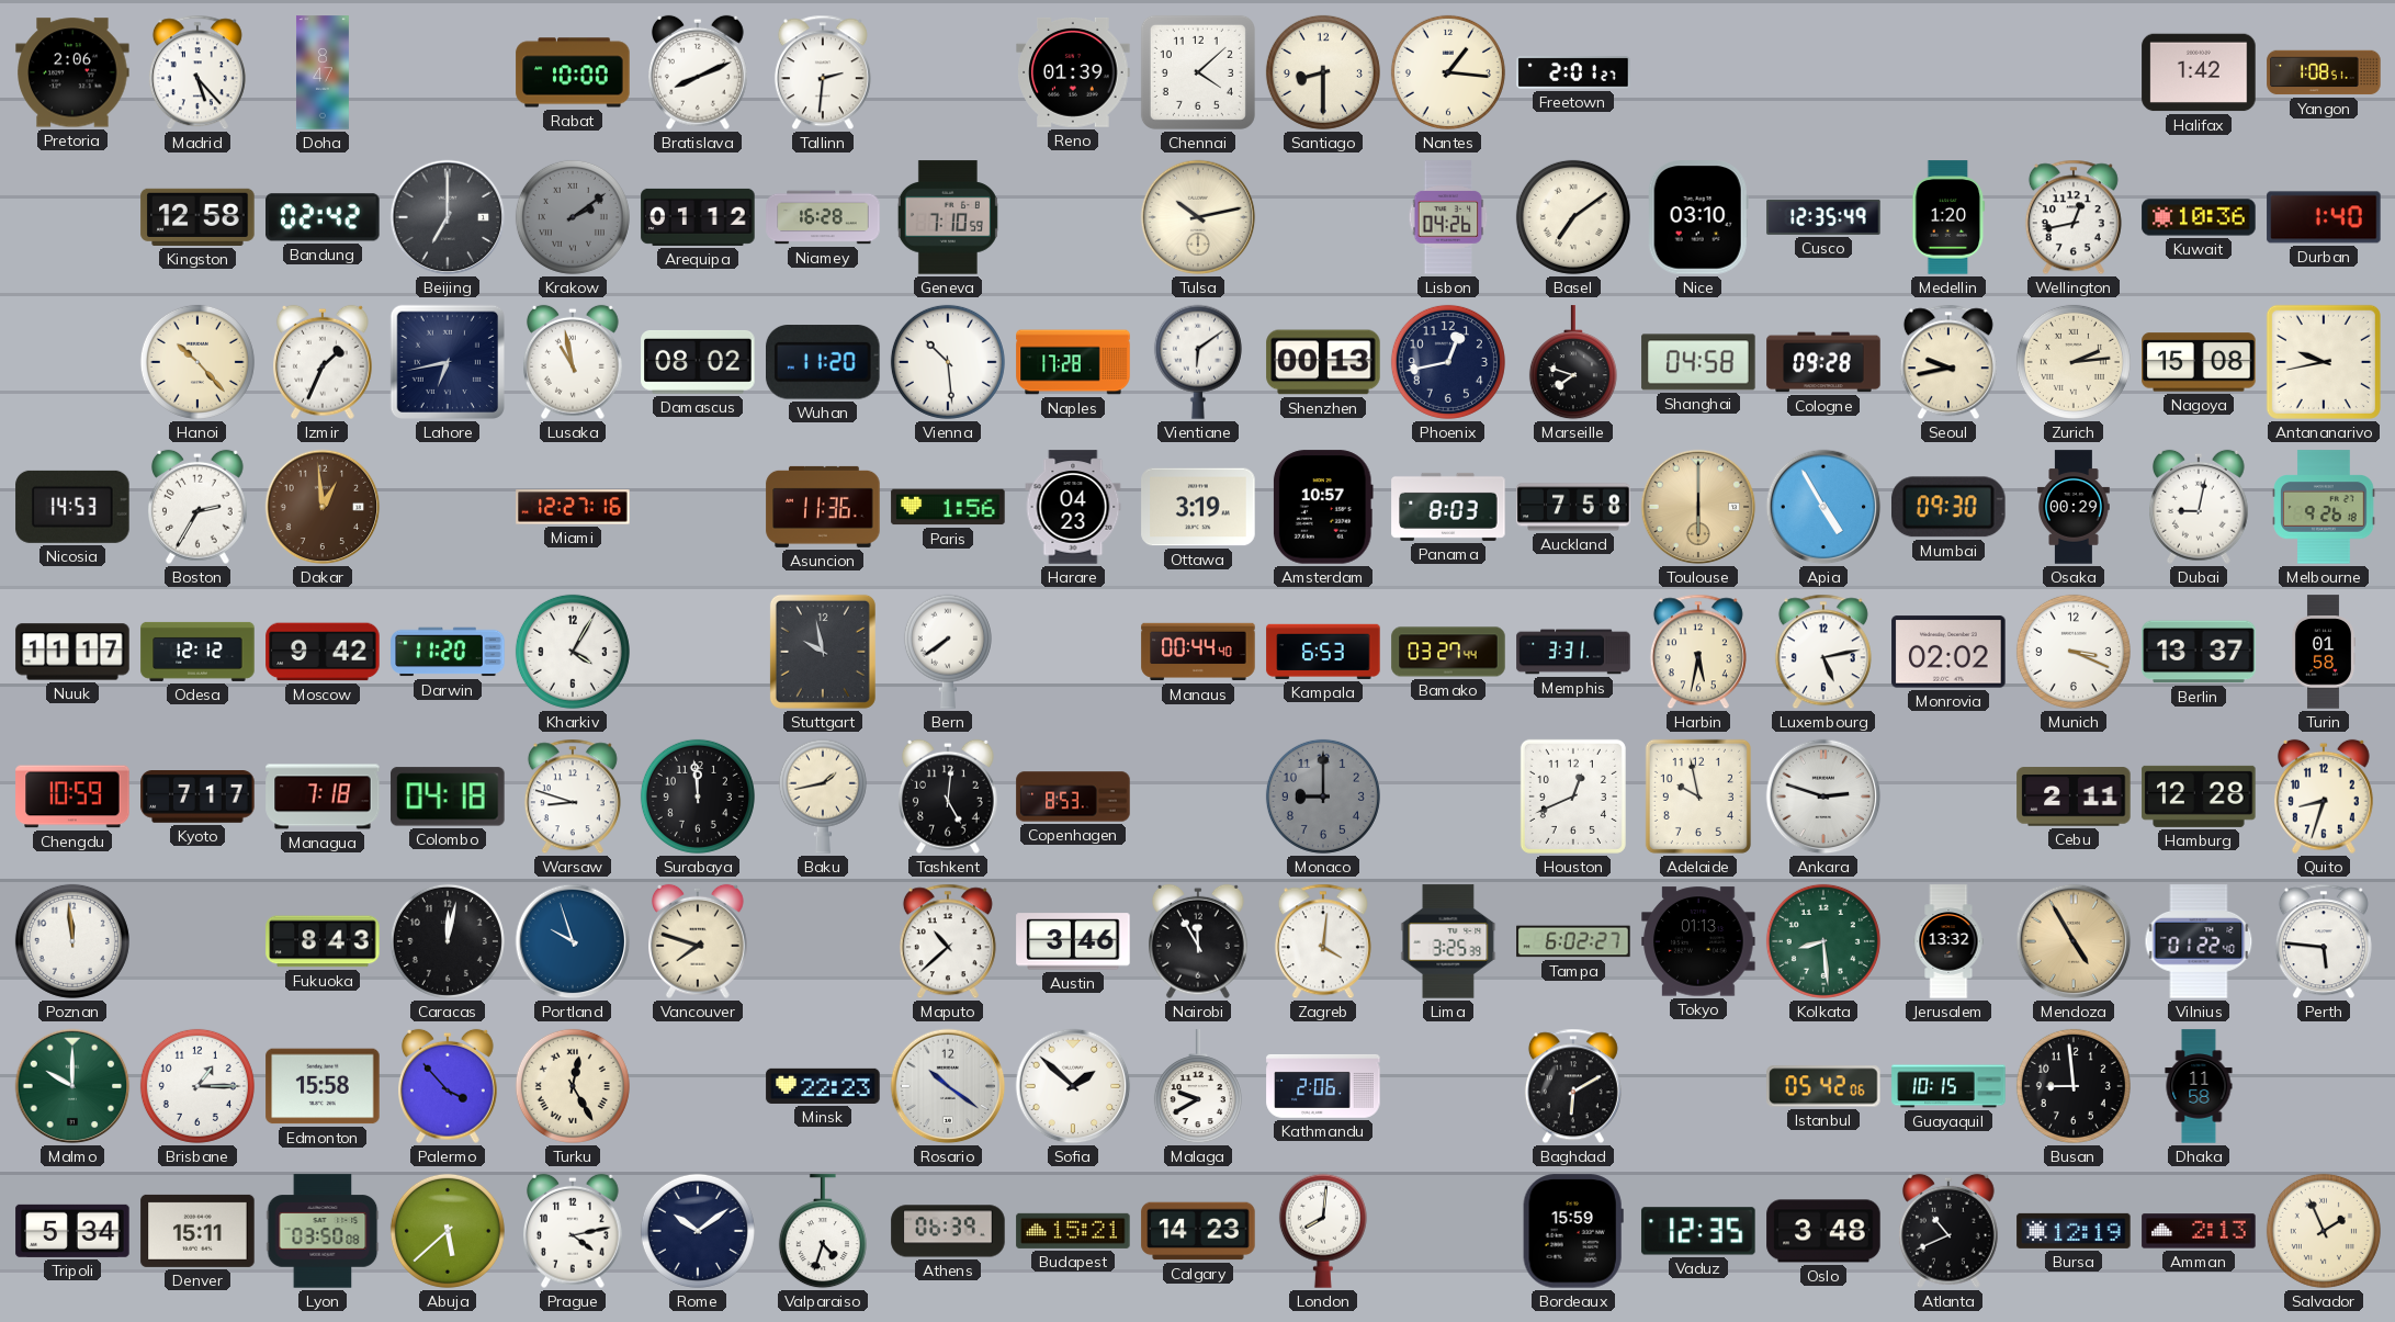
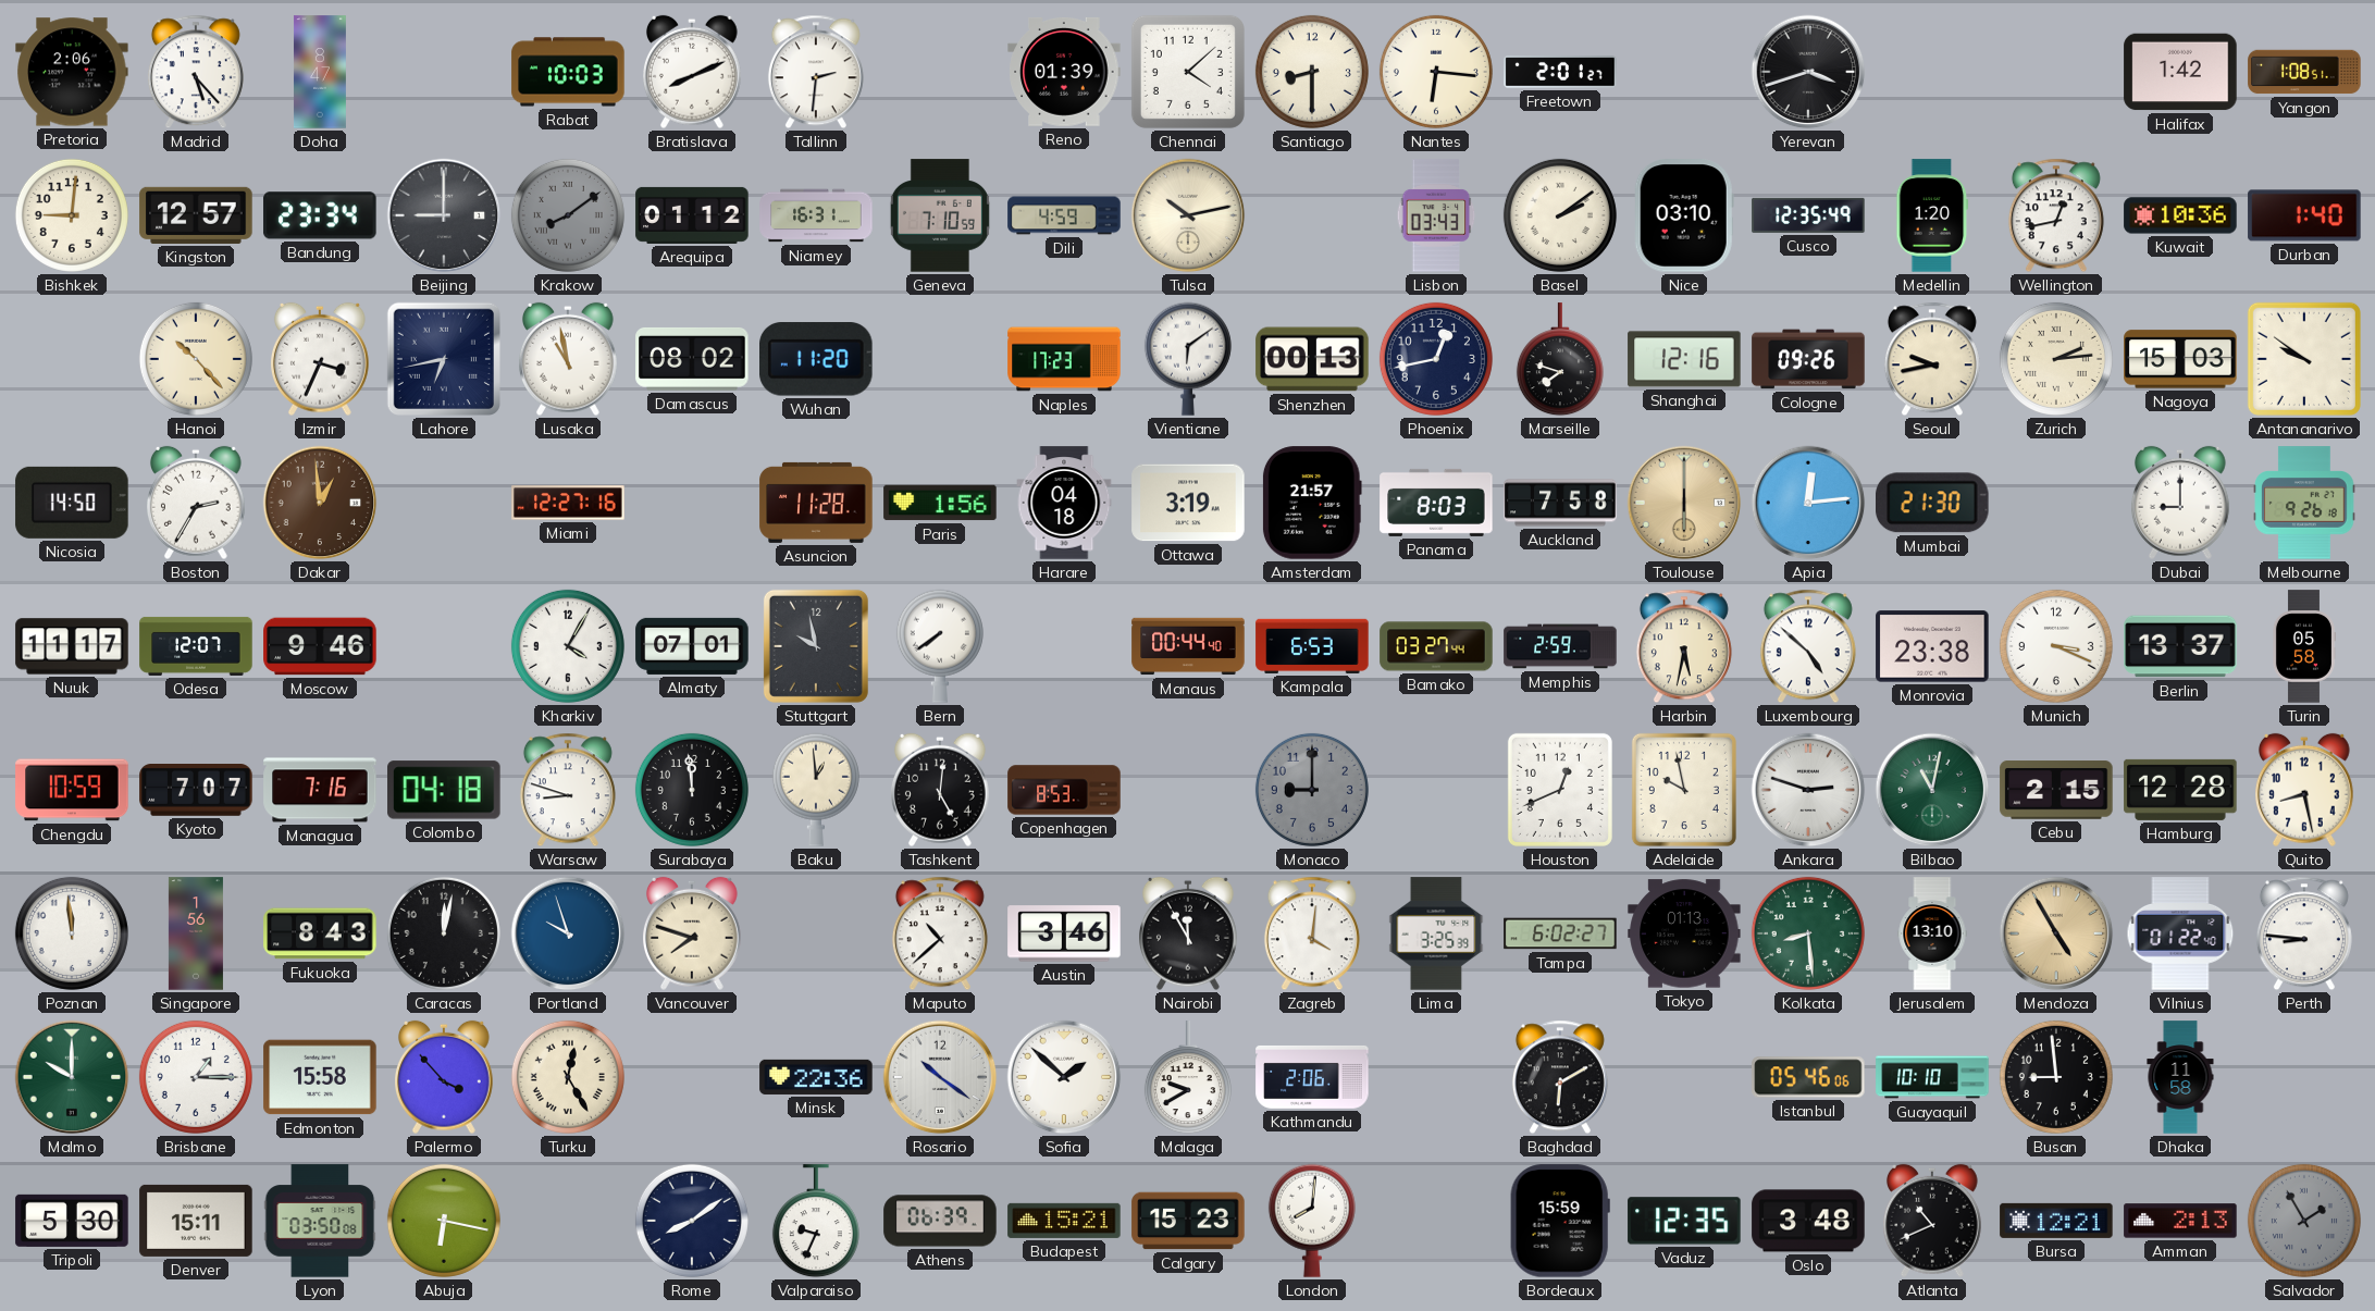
Rabat: 10:00 -> 10:03 (568, 72)
Nantes: 1:16 -> 6:16 (1436, 72)
Yerevan: none -> 3:42 (1808, 72)
Bishkek: none -> 9:01 (72, 215)
Kingston: 12:58 -> 12:57 (196, 215)
Bandung: 02:42 -> 23:34 (320, 215)
Beijing: 7:00 -> 9:00 (444, 215)
Krakow: 2:09 -> 8:09 (568, 215)
Niamey: 16:28 -> 16:31 (816, 215)
Dili: none -> 4:59 (1064, 215)
Lisbon: 04:26 -> 03:43 (1436, 215)
Basel: 7:09 -> 2:09 (1560, 215)
Izmir: 1:34 -> 3:34 (321, 359)
Vienna: 10:29 -> none (948, 362)
Naples: 17:28 -> 17:23 (1064, 359)
Shanghai: 04:58 -> 12:16 (1684, 359)
Cologne: 09:28 -> 09:26 (1808, 359)
Nagoya: 15:08 -> 15:03 (2180, 359)
Antananarivo: 9:43 -> 9:51 (2304, 359)
Nicosia: 14:53 -> 14:50 (72, 503)
Asuncion: 11:36 -> 11:28 (816, 503)
Harare: 04:23 -> 04:18 (1064, 503)
Amsterdam: 10:57 -> 21:57 (1312, 503)
Apia: 4:55 -> 12:14 (1808, 503)
Mumbai: 09:30 -> 21:30 (1933, 503)
Osaka: 00:29 -> none (2074, 507)
Dubai: 9:02 -> 9:00 (2181, 503)
Odesa: 12:12 -> 12:07 (196, 646)
Moscow: 9:42 -> 9:46 (320, 646)
Darwin: 11:20 -> none (448, 652)
Almaty: none -> 07:01 (692, 646)
Memphis: 3:31 -> 2:59 (1560, 646)
Luxembourg: 5:13 -> 4:52 (1808, 646)
Monrovia: 02:02 -> 23:38 (1932, 646)
Turin: 01:58 -> 05:58 (2303, 646)
Kyoto: 7:17 -> 7:07 (196, 791)
Managua: 7:18 -> 7:16 (320, 790)
Baku: 1:43 -> 12:59 (816, 790)
Bilbao: none -> 11:02 (1932, 790)
Cebu: 2:11 -> 2:15 (2056, 790)
Quito: 8:33 -> 8:28 (2305, 790)
Singapore: none -> 1:56 (196, 933)
Jerusalem: 13:32 -> 13:10 (1932, 933)
Perth: 5:46 -> 8:46 (2304, 933)
Minsk: 22:23 -> 22:36 (816, 1077)
Istanbul: 05:42 -> 05:46 (1808, 1077)
Guayaquil: 10:15 -> 10:10 (1932, 1077)
Tripoli: 5:34 -> 5:30 (72, 1221)
Abuja: 5:38 -> 6:17 (444, 1221)
Prague: 4:13 -> none (574, 1231)
Rome: 10:09 -> 8:09 (692, 1221)
Valparaiso: 4:33 -> 9:34 (816, 1222)
Calgary: 14:23 -> 15:23 (1188, 1221)
Bursa: 12:19 -> 12:21 (2056, 1221)
Salvador: 1:56 -> 1:55 (2304, 1221)
Salvador dial: cream -> grey (2304, 1221)
